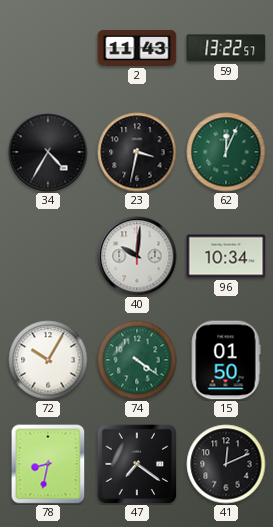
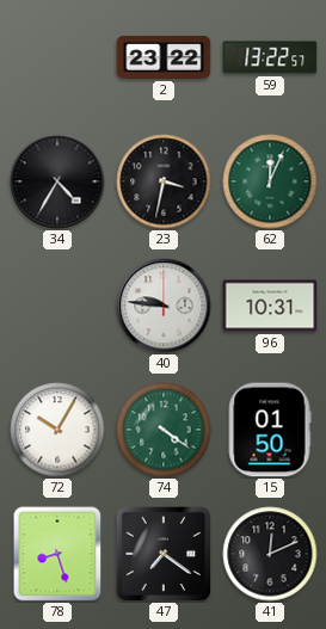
2: 11:43 -> 23:22 (164, 57)
40: 10:01 -> 9:46 (164, 306)
96: 10:34 -> 10:31 (270, 306)
78: 8:32 -> 8:27 (57, 554)
